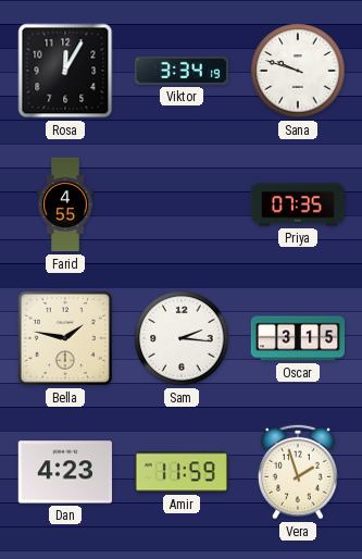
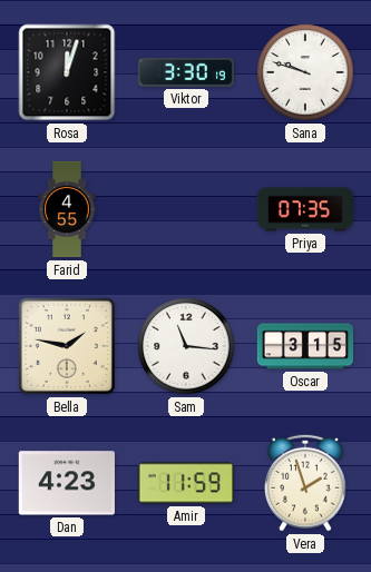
Rosa: 12:05 -> 12:03 (67, 72)
Viktor: 3:34 -> 3:30 (185, 72)
Sam: 2:16 -> 11:16 (186, 346)
